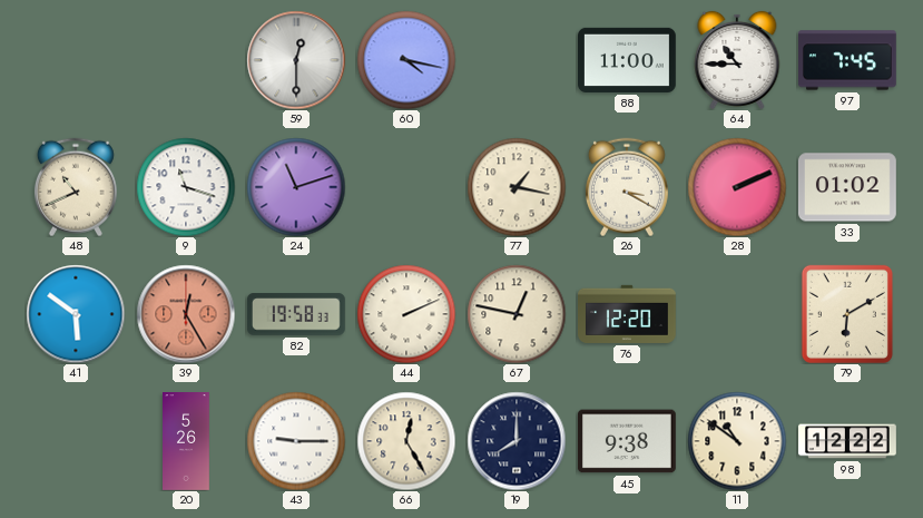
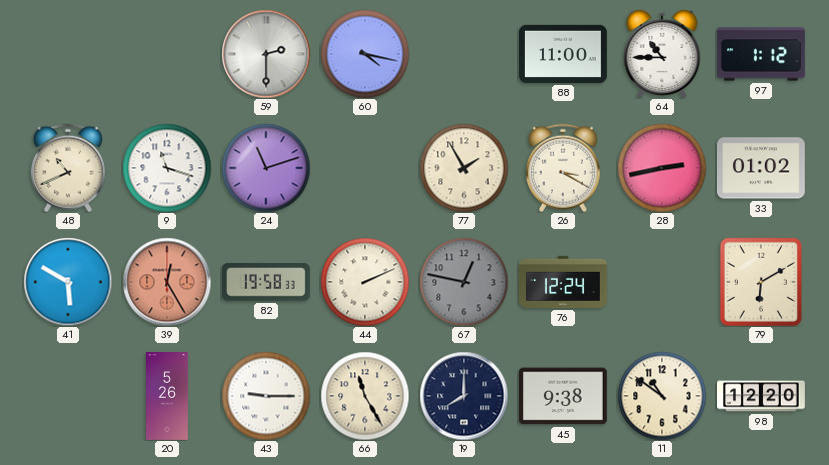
59: 12:30 -> 2:30 (266, 54)
97: 7:45 -> 1:12 (762, 54)
77: 1:17 -> 1:55 (464, 168)
28: 2:11 -> 2:43 (662, 168)
41: 5:51 -> 5:50 (68, 282)
67 dial: cream -> grey (464, 282)
76: 12:20 -> 12:24 (564, 282)
66: 12:25 -> 11:25 (365, 396)
98: 12:22 -> 12:20 (762, 396)
